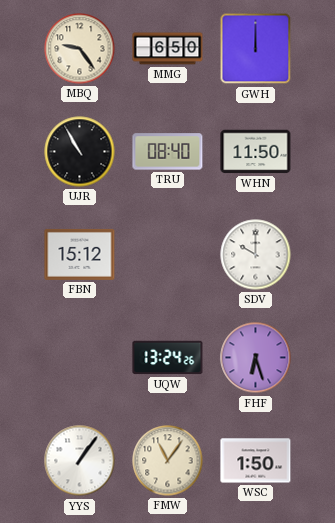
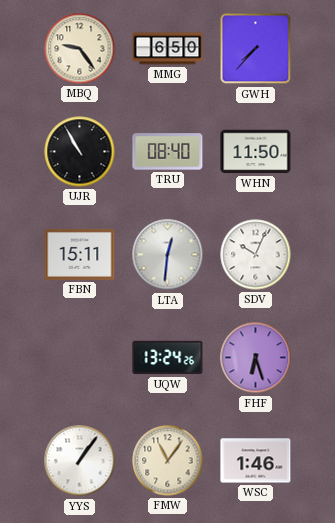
GWH: 12:00 -> 7:37 (256, 49)
FBN: 15:12 -> 15:11 (80, 254)
LTA: none -> 12:31 (168, 255)
SDV: 10:00 -> 10:04 (256, 255)
WSC: 1:50 -> 1:46 (256, 461)
